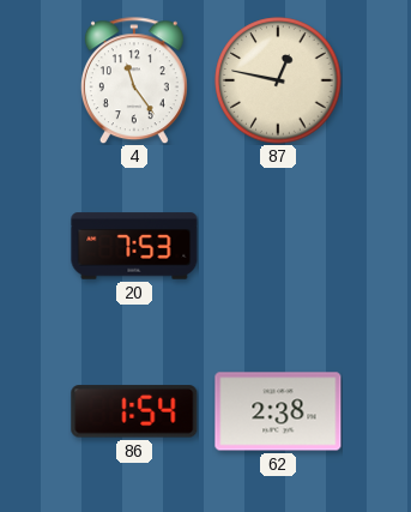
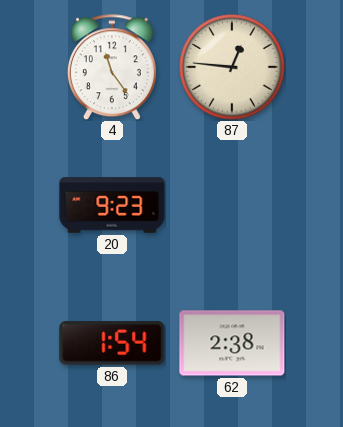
87: 12:47 -> 12:46 (232, 67)
20: 7:53 -> 9:23 (112, 205)
